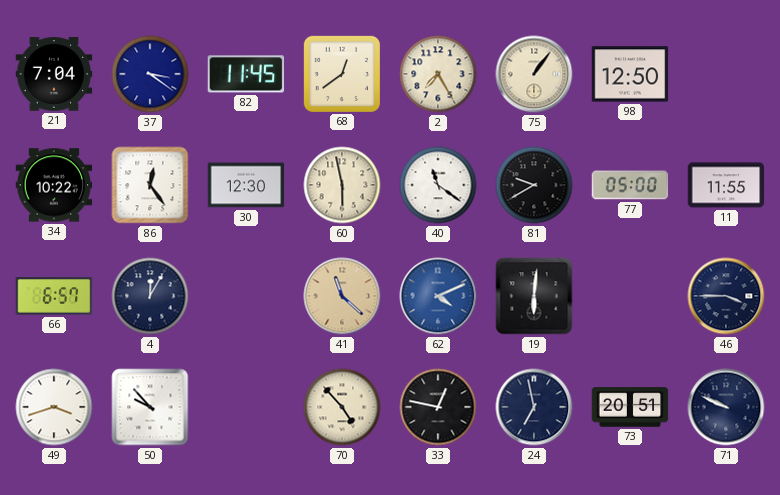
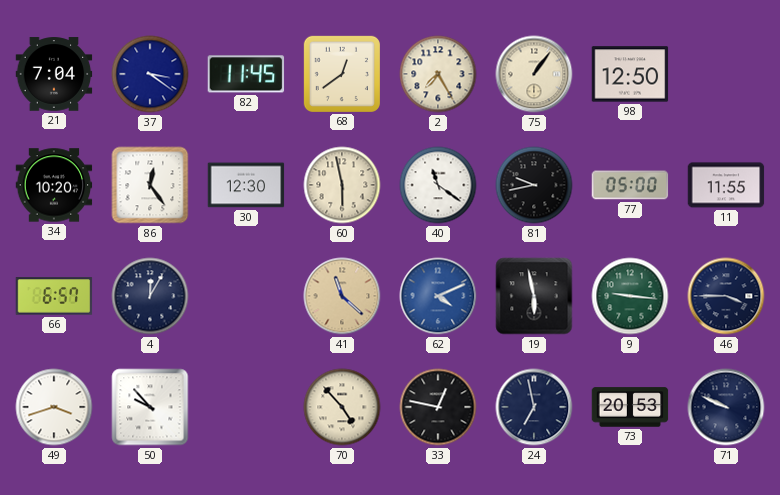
34: 10:22 -> 10:20 (54, 185)
81: 9:40 -> 9:43 (534, 185)
19: 6:01 -> 5:58 (534, 296)
9: none -> 9:16 (630, 296)
73: 20:51 -> 20:53 (630, 407)
